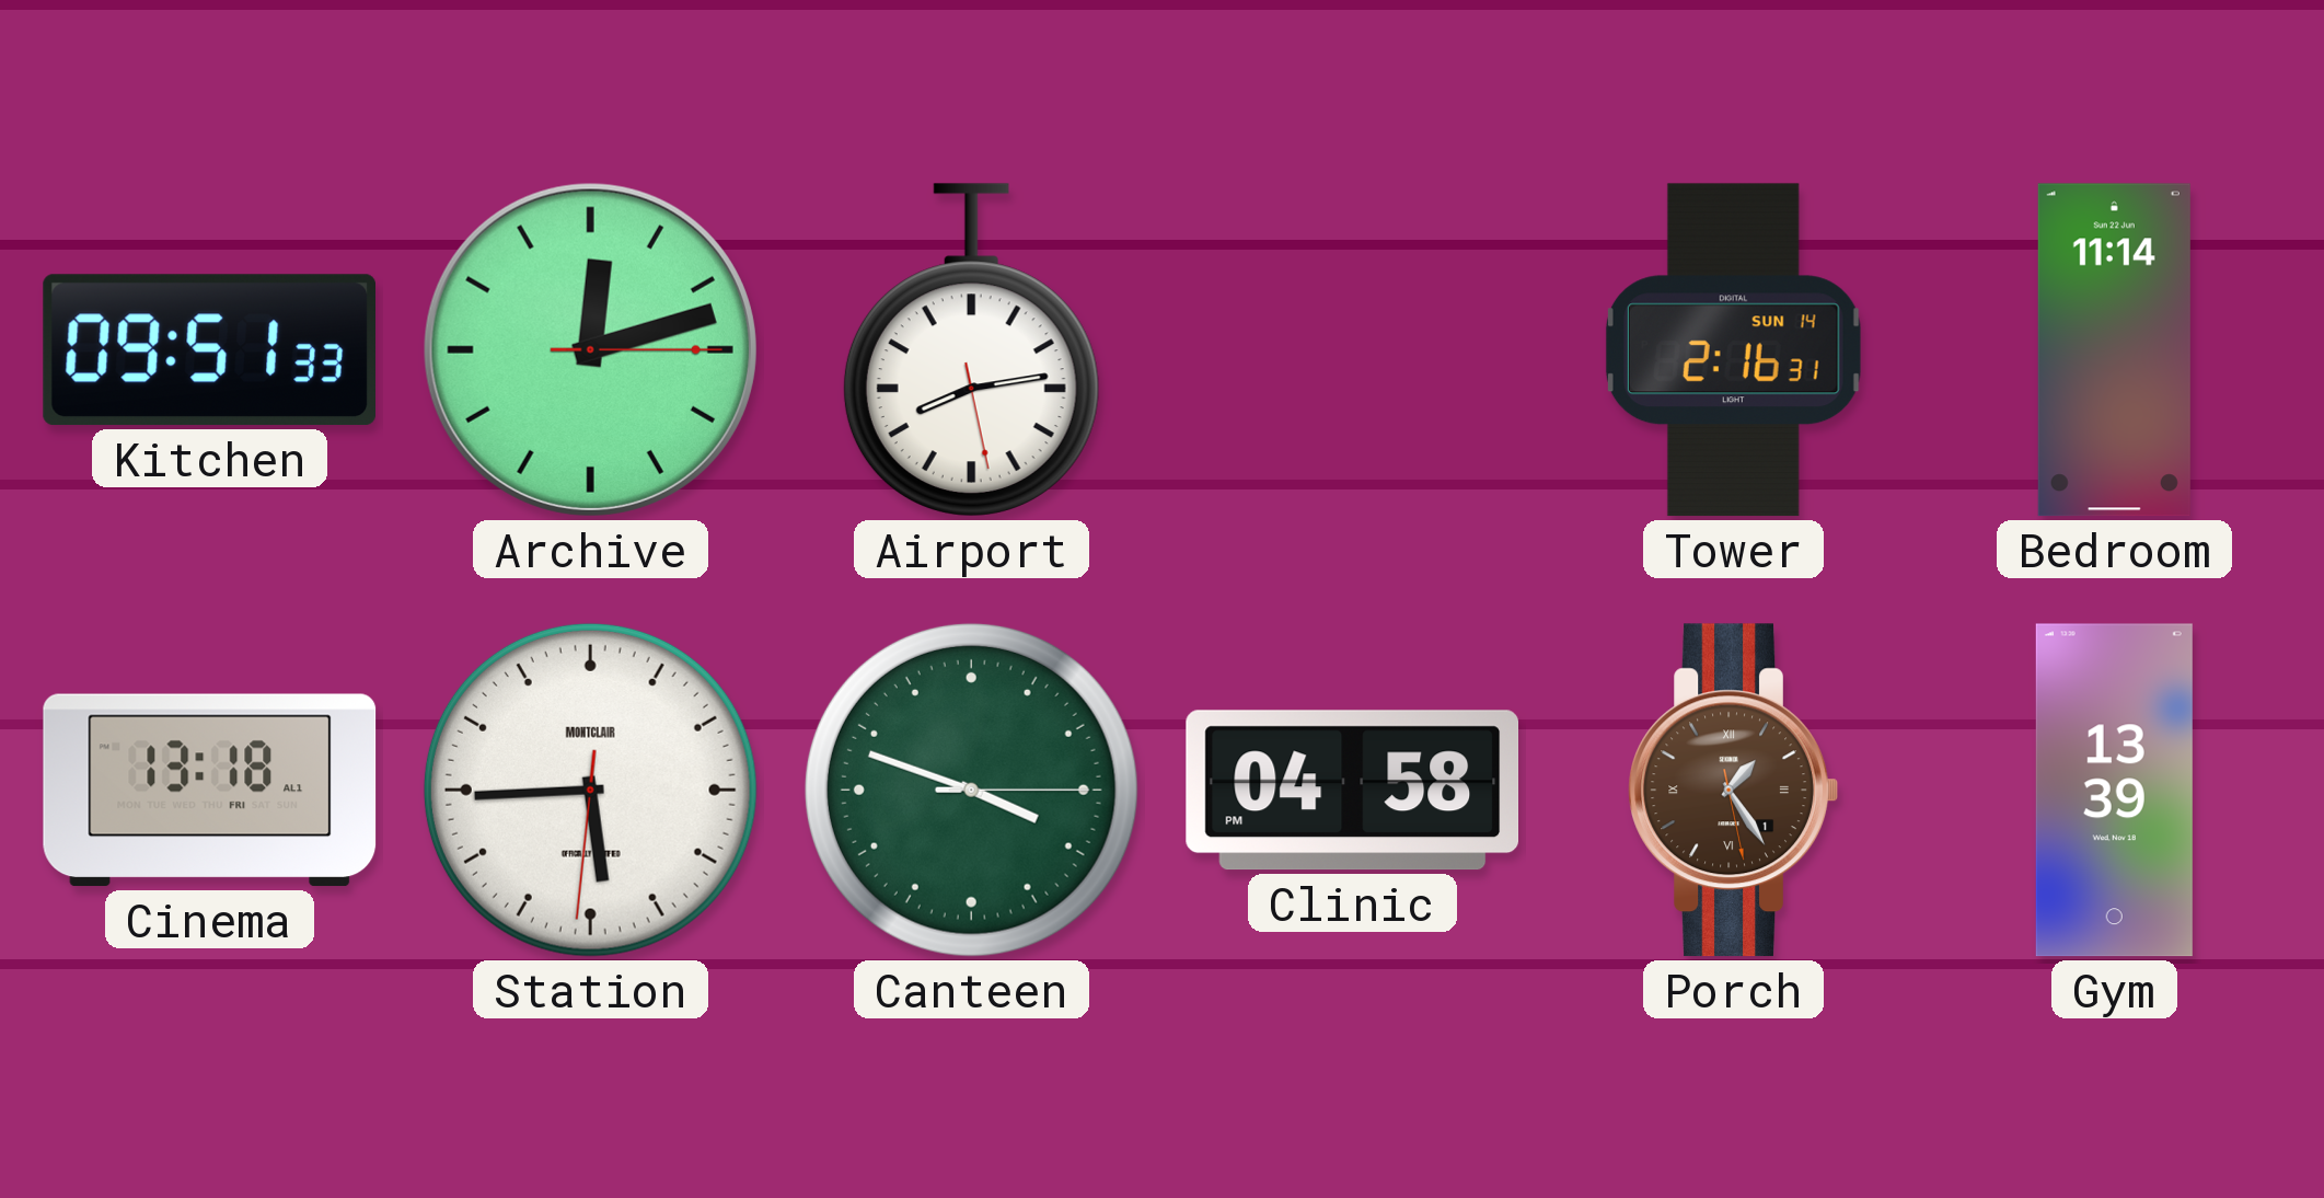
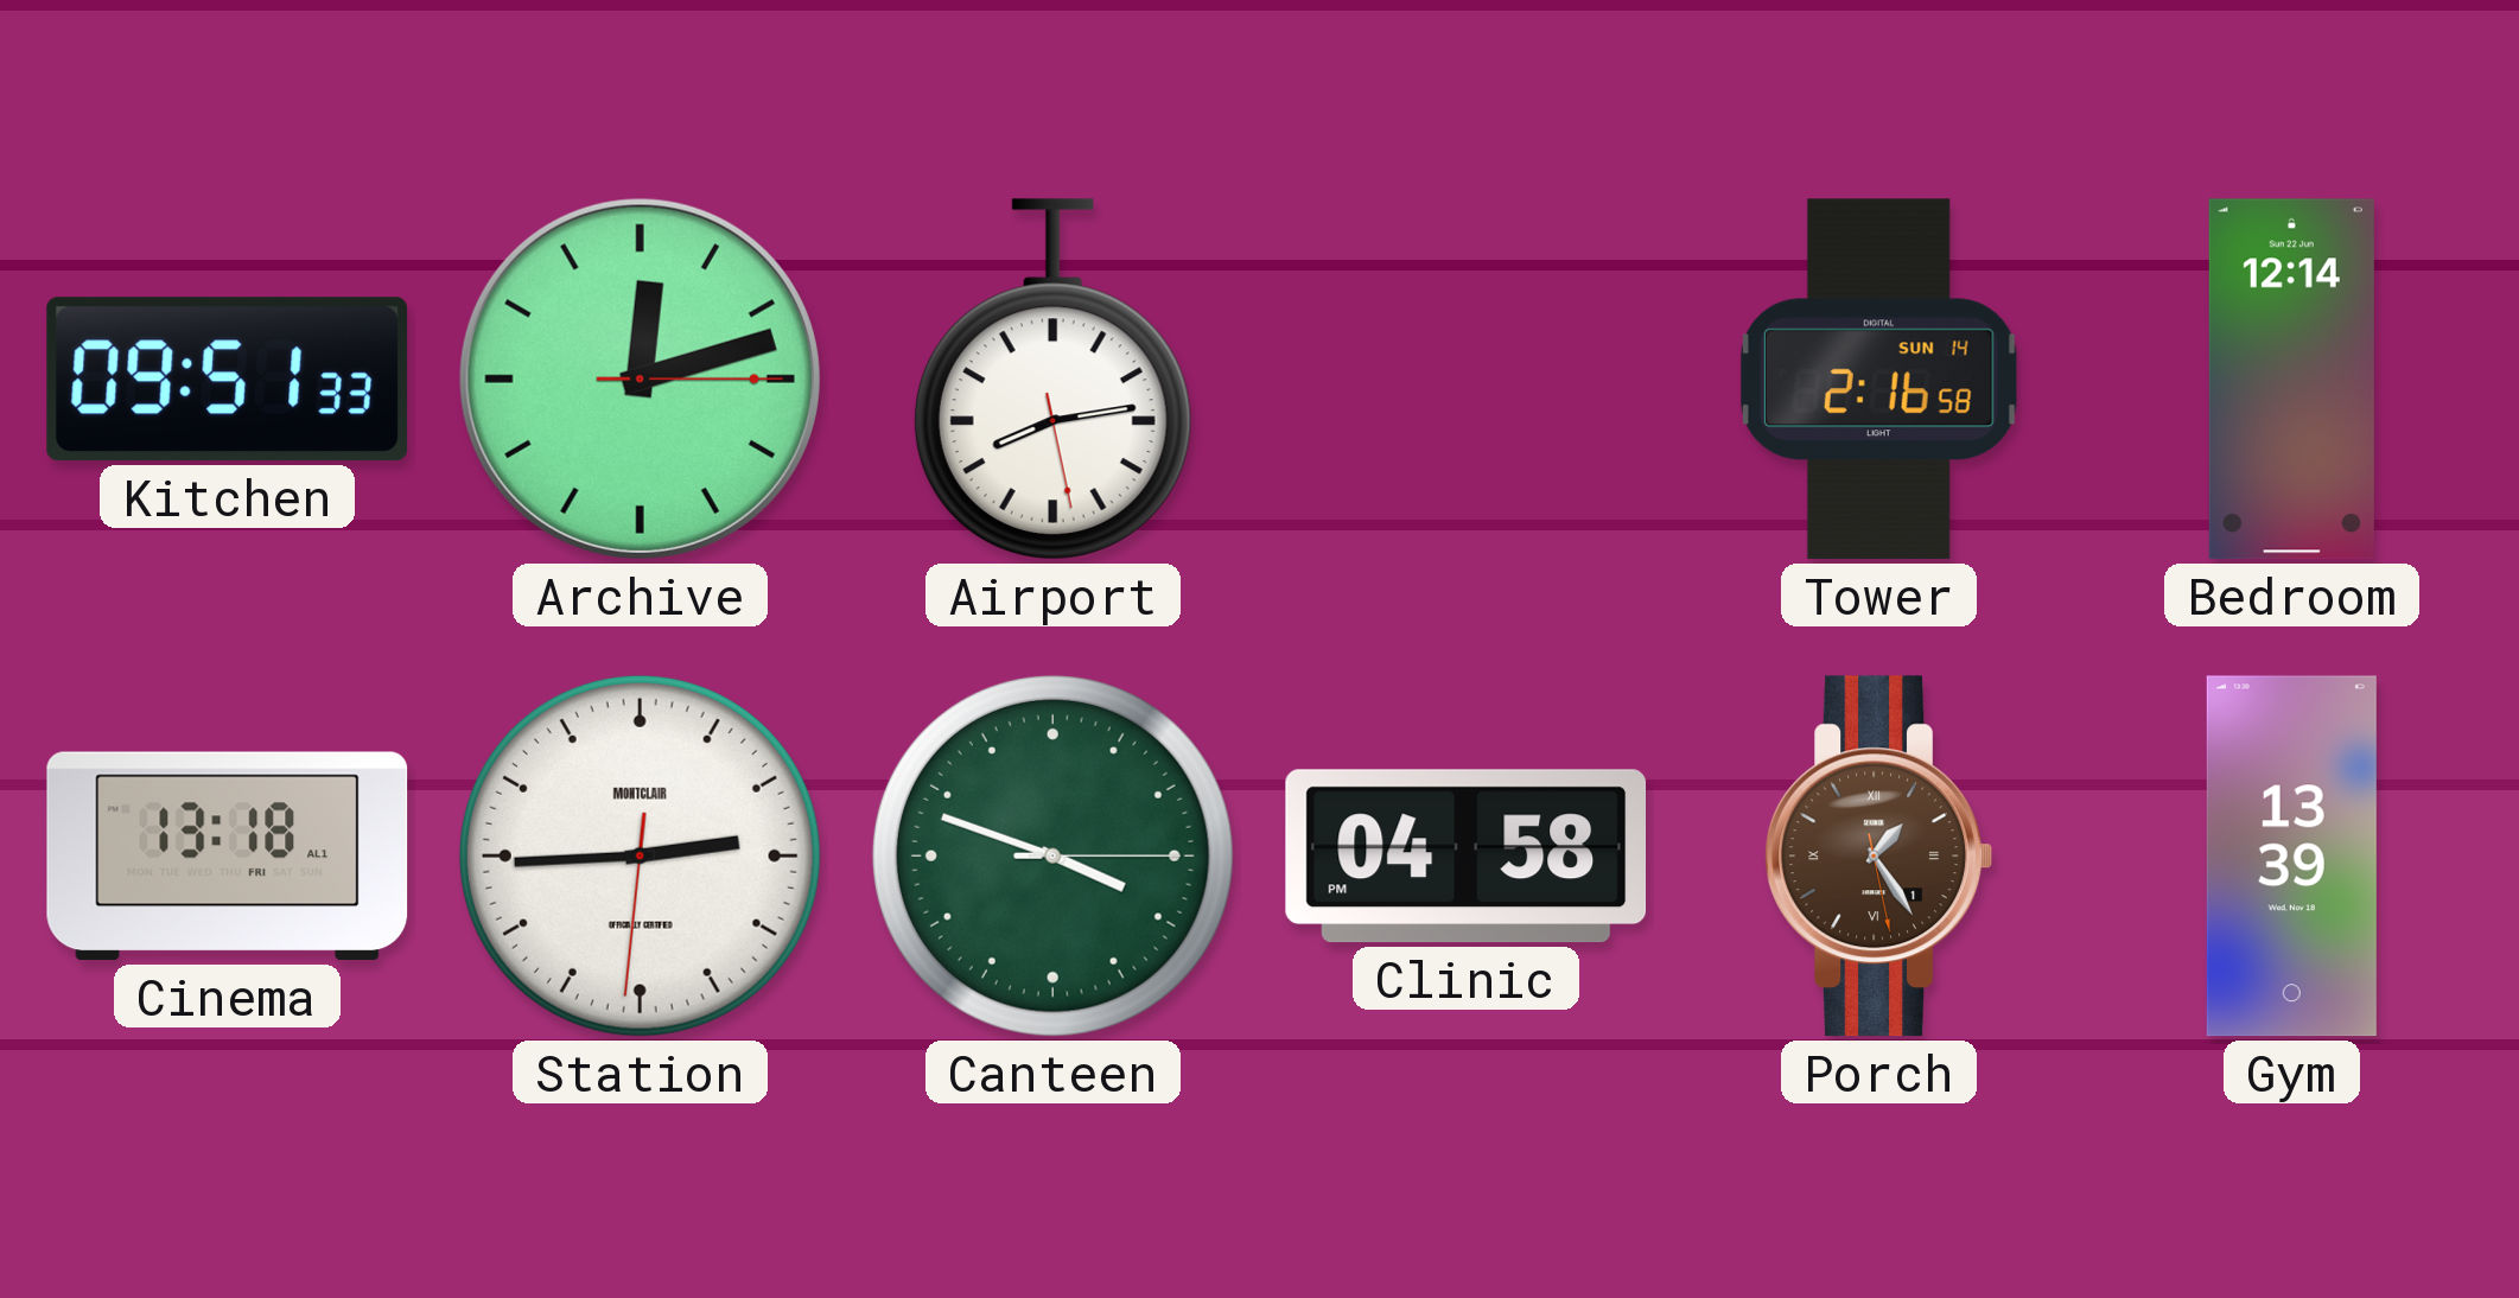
Tower: 2:16:31 -> 2:16:58 (1878, 380)
Bedroom: 11:14 -> 12:14 (2291, 380)
Station: 5:44 -> 2:44 (640, 855)
